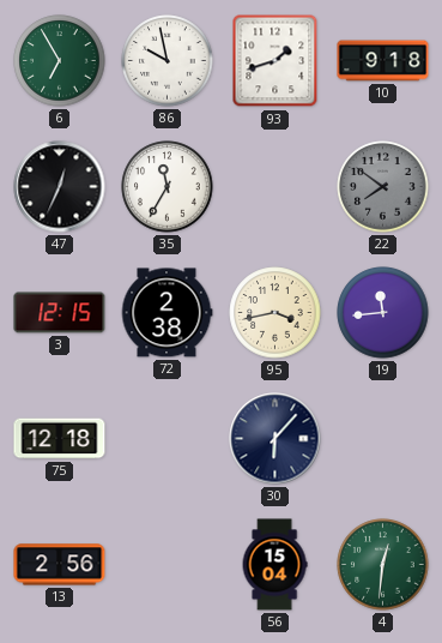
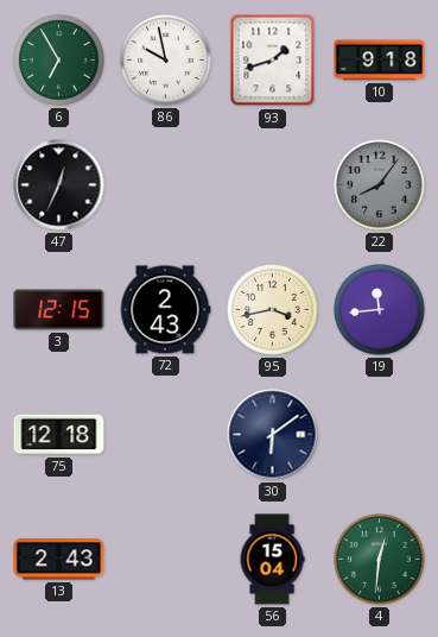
35: 11:35 -> none (168, 187)
22: 7:51 -> 8:06 (380, 185)
72: 2:38 -> 2:43 (165, 310)
30: 6:07 -> 6:09 (273, 435)
13: 2:56 -> 2:43 (59, 560)
